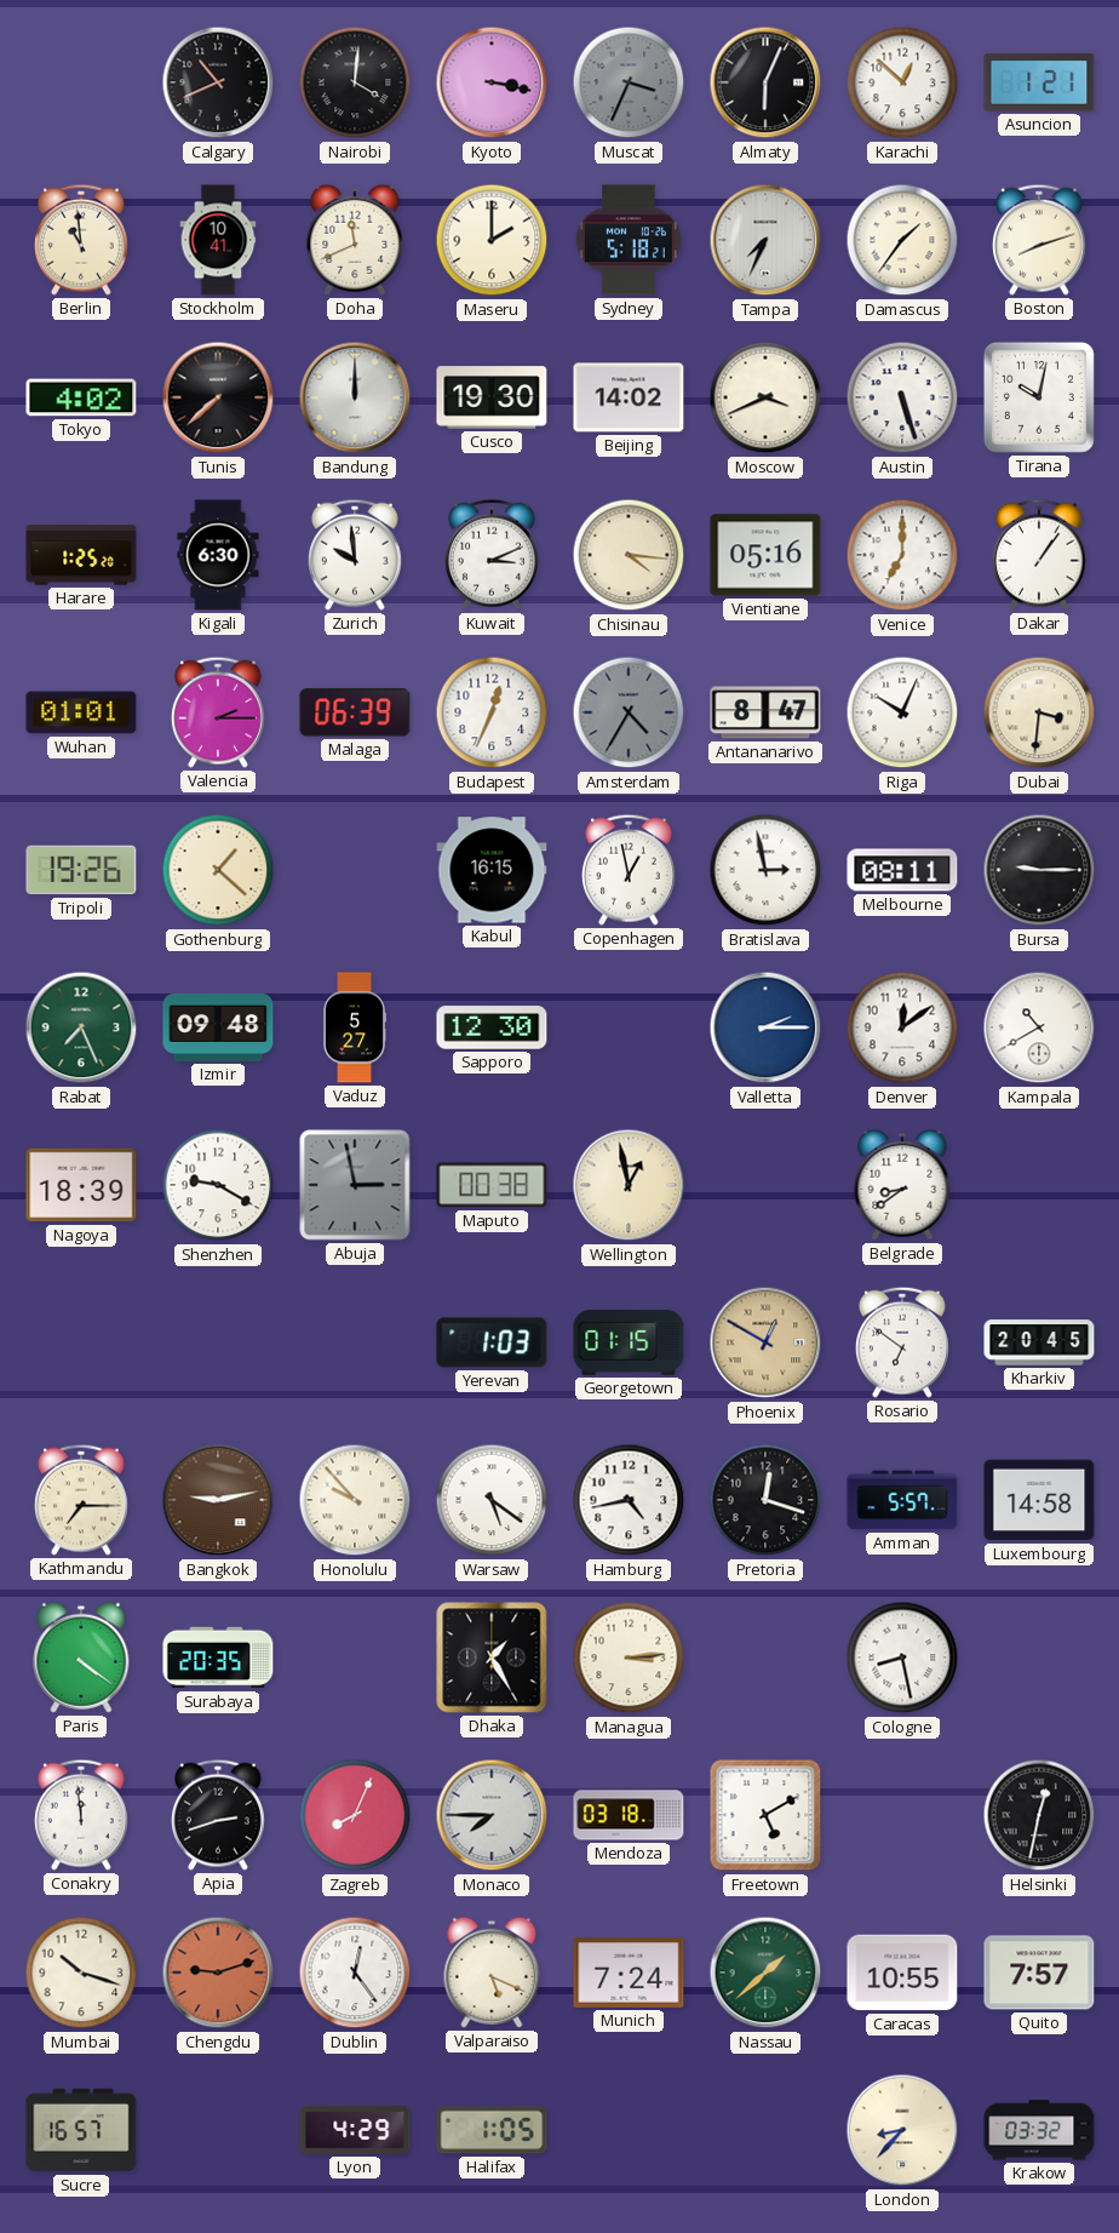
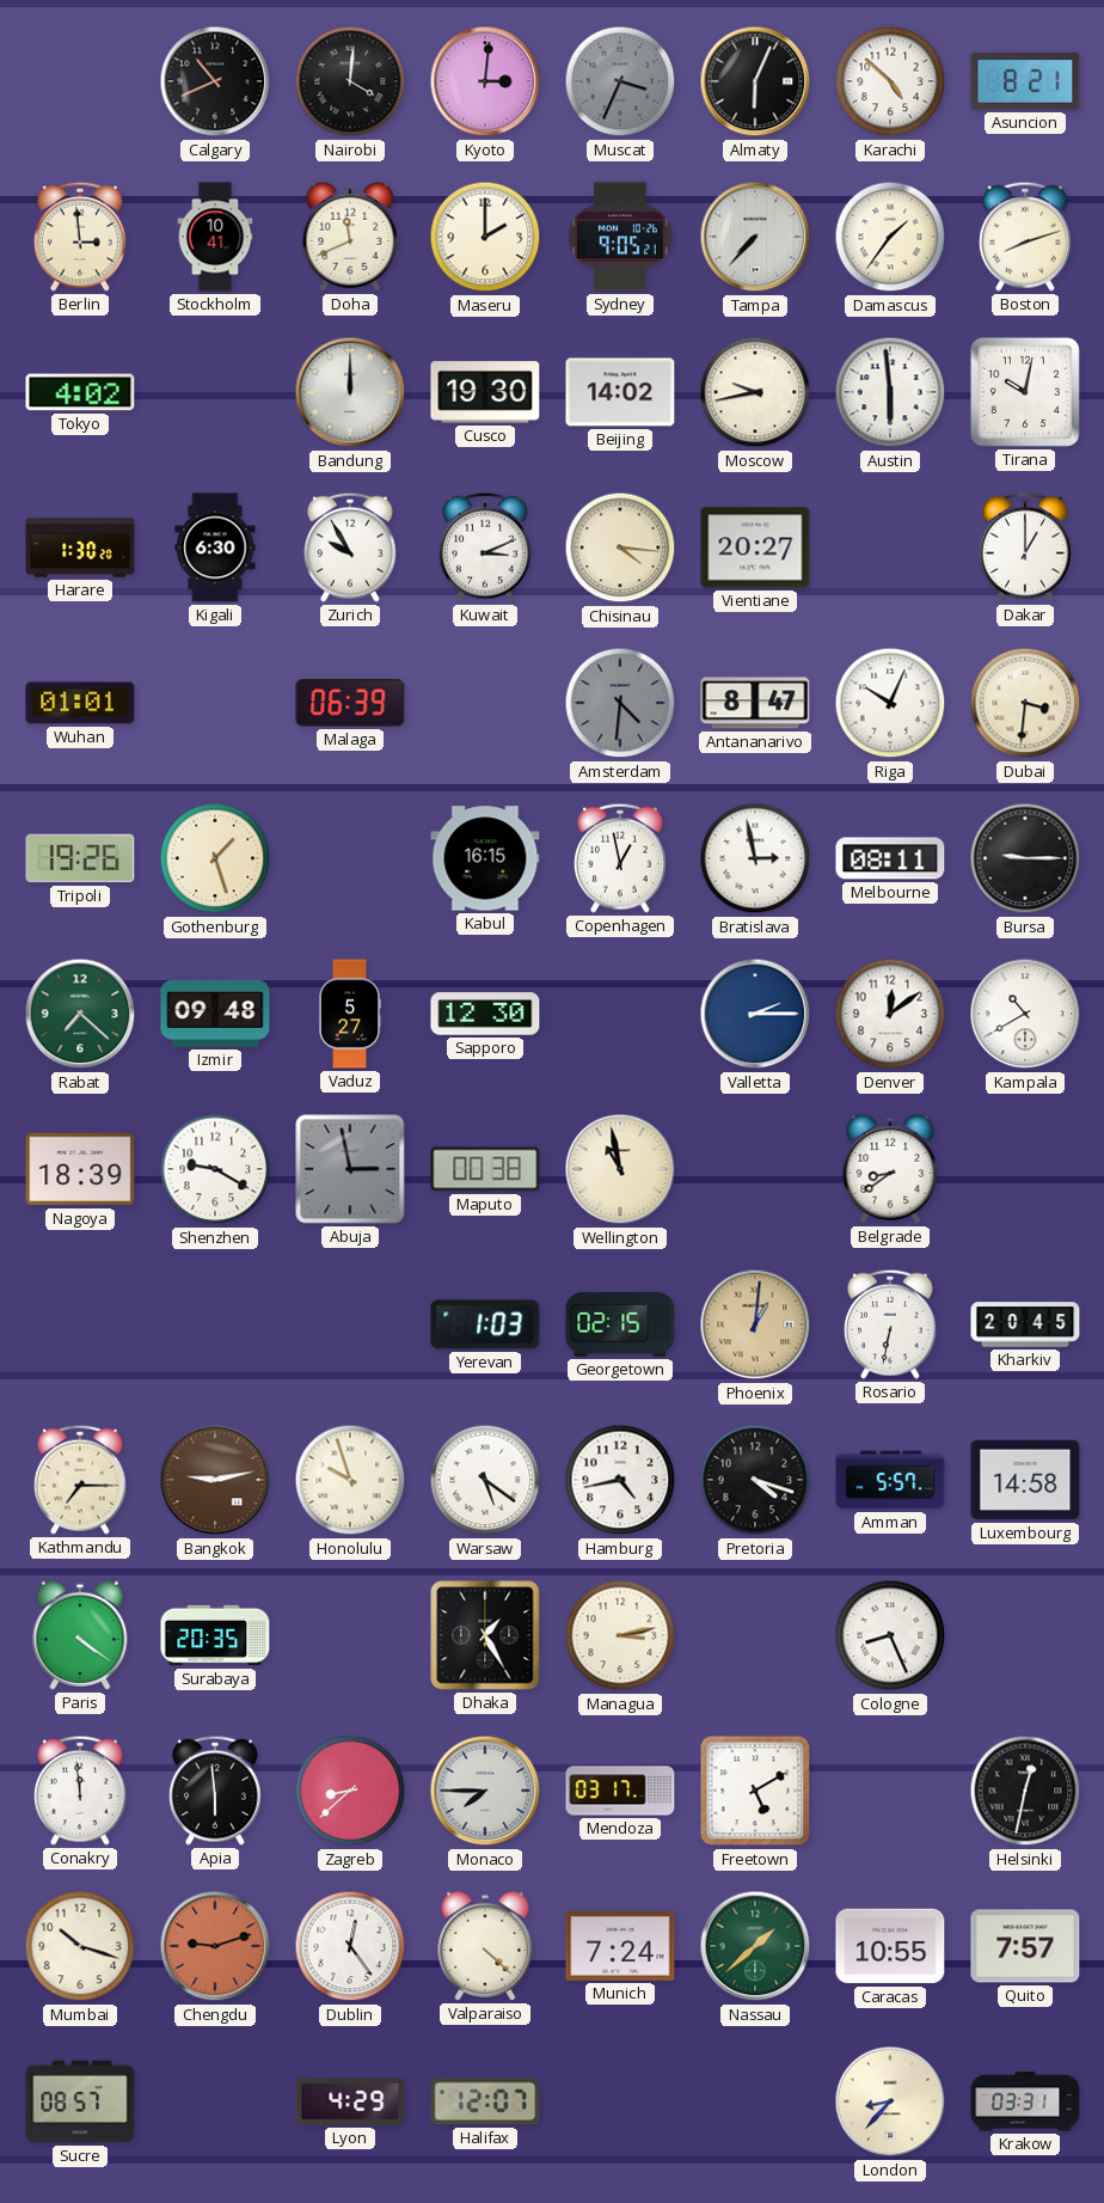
Kyoto: 3:17 -> 3:01 (485, 81)
Karachi: 12:52 -> 4:52 (890, 81)
Asuncion: 1:21 -> 8:21 (1025, 81)
Berlin: 10:59 -> 2:59 (80, 237)
Sydney: 5:18 -> 9:05 (620, 237)
Tampa: 7:34 -> 7:37 (755, 237)
Tunis: 7:38 -> none (218, 397)
Moscow: 3:41 -> 9:43 (755, 392)
Austin: 5:27 -> 5:59 (890, 392)
Harare: 1:25 -> 1:30 (80, 547)
Zurich: 9:59 -> 9:55 (350, 547)
Vientiane: 05:16 -> 20:27 (755, 547)
Venice: 7:00 -> none (902, 555)
Dakar: 1:06 -> 1:00 (1025, 547)
Valencia: 2:15 -> none (218, 712)
Budapest: 12:34 -> none (492, 712)
Amsterdam: 4:35 -> 4:31 (620, 703)
Gothenburg: 1:22 -> 1:27 (215, 858)
Rabat: 7:26 -> 7:22 (80, 1014)
Wellington: 12:58 -> 10:58 (620, 1169)
Georgetown: 01:15 -> 02:15 (620, 1326)
Phoenix: 12:50 -> 1:01 (755, 1324)
Rosario: 6:51 -> 6:32 (890, 1324)
Honolulu: 9:53 -> 9:57 (350, 1480)
Pretoria: 12:18 -> 4:18 (755, 1480)
Managua: 3:14 -> 3:13 (620, 1635)
Cologne: 8:28 -> 8:26 (890, 1635)
Apia: 2:42 -> 5:59 (215, 1791)
Zagreb: 8:04 -> 8:38 (350, 1791)
Mendoza: 03:18 -> 03:17 (620, 1791)
Valparaiso: 5:19 -> 4:22 (485, 1946)
Sucre: 16:57 -> 08:57 (80, 2101)
Halifax: 1:05 -> 12:07 (485, 2101)
Krakow: 03:32 -> 03:31 (1025, 2101)
